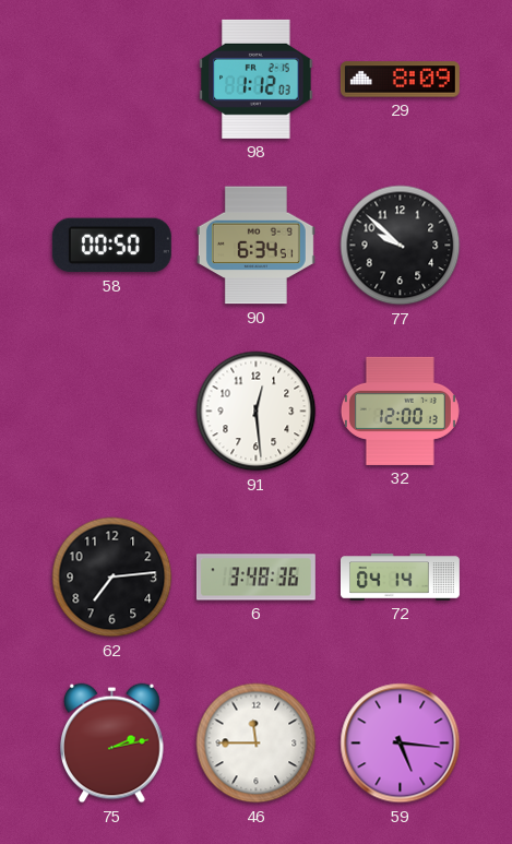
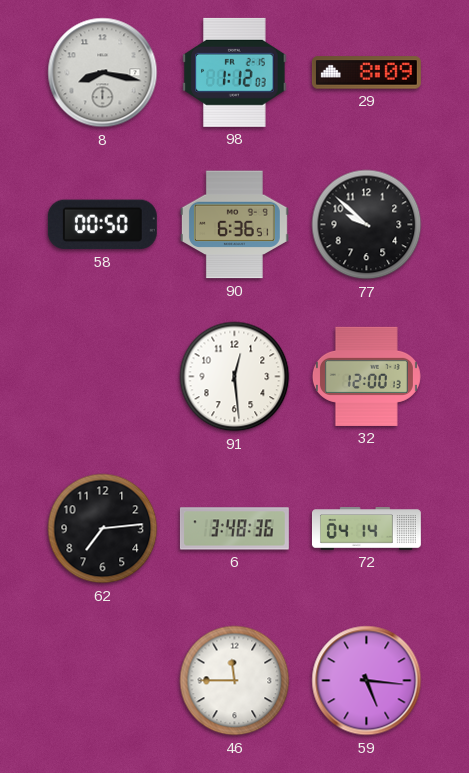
8: none -> 8:17 (103, 73)
90: 6:34 -> 6:36 (234, 225)
75: 2:13 -> none (112, 744)
